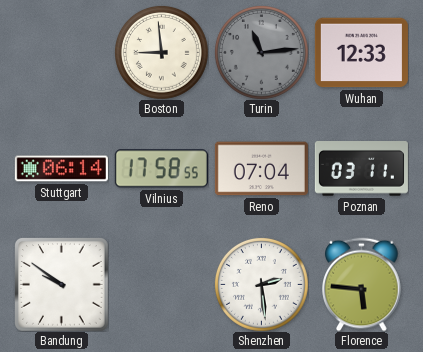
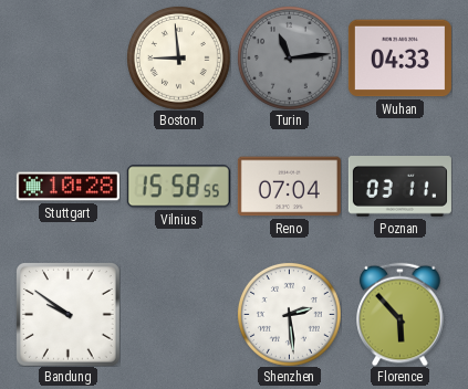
Wuhan: 12:33 -> 04:33 (399, 59)
Stuttgart: 06:14 -> 10:28 (67, 187)
Vilnius: 17:58 -> 15:58 (178, 187)
Florence: 5:46 -> 5:53 (401, 314)
